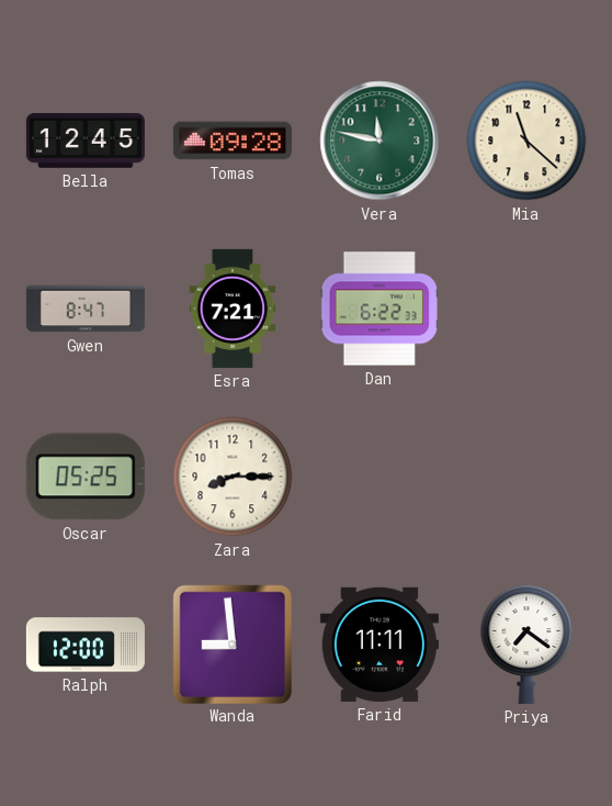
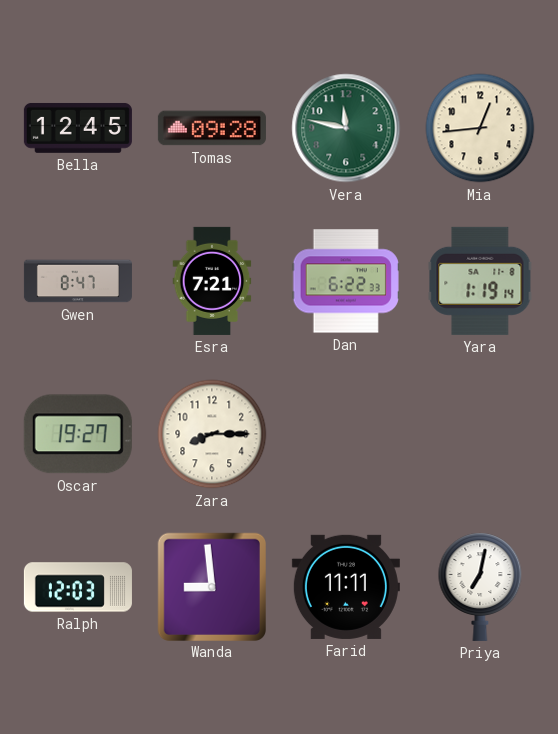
Mia: 11:22 -> 12:44 (480, 128)
Yara: none -> 1:19 (480, 281)
Oscar: 05:25 -> 19:27 (78, 434)
Ralph: 12:00 -> 12:03 (78, 587)
Priya: 7:21 -> 7:02 (480, 587)
